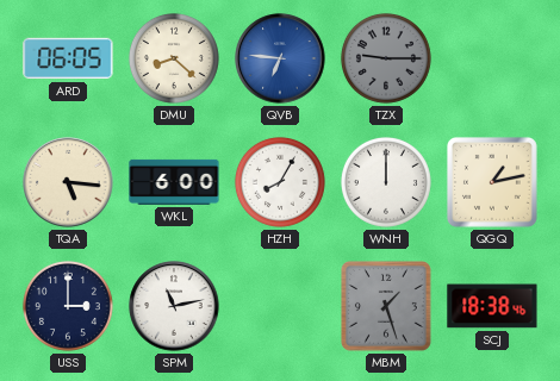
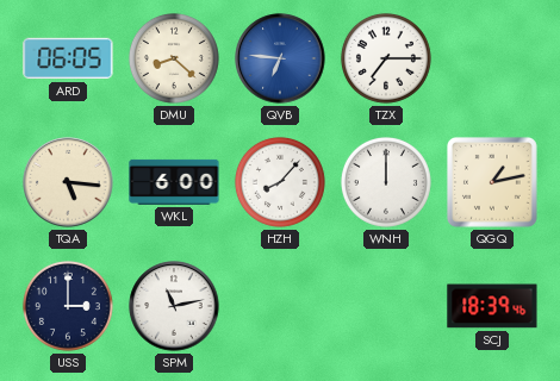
TZX: 9:15 -> 7:15 (386, 58)
TZX dial: grey -> white (386, 58)
HZH: 8:05 -> 8:07 (280, 182)
MBM: 1:27 -> none (386, 306)
SCJ: 18:38 -> 18:39 (492, 306)
